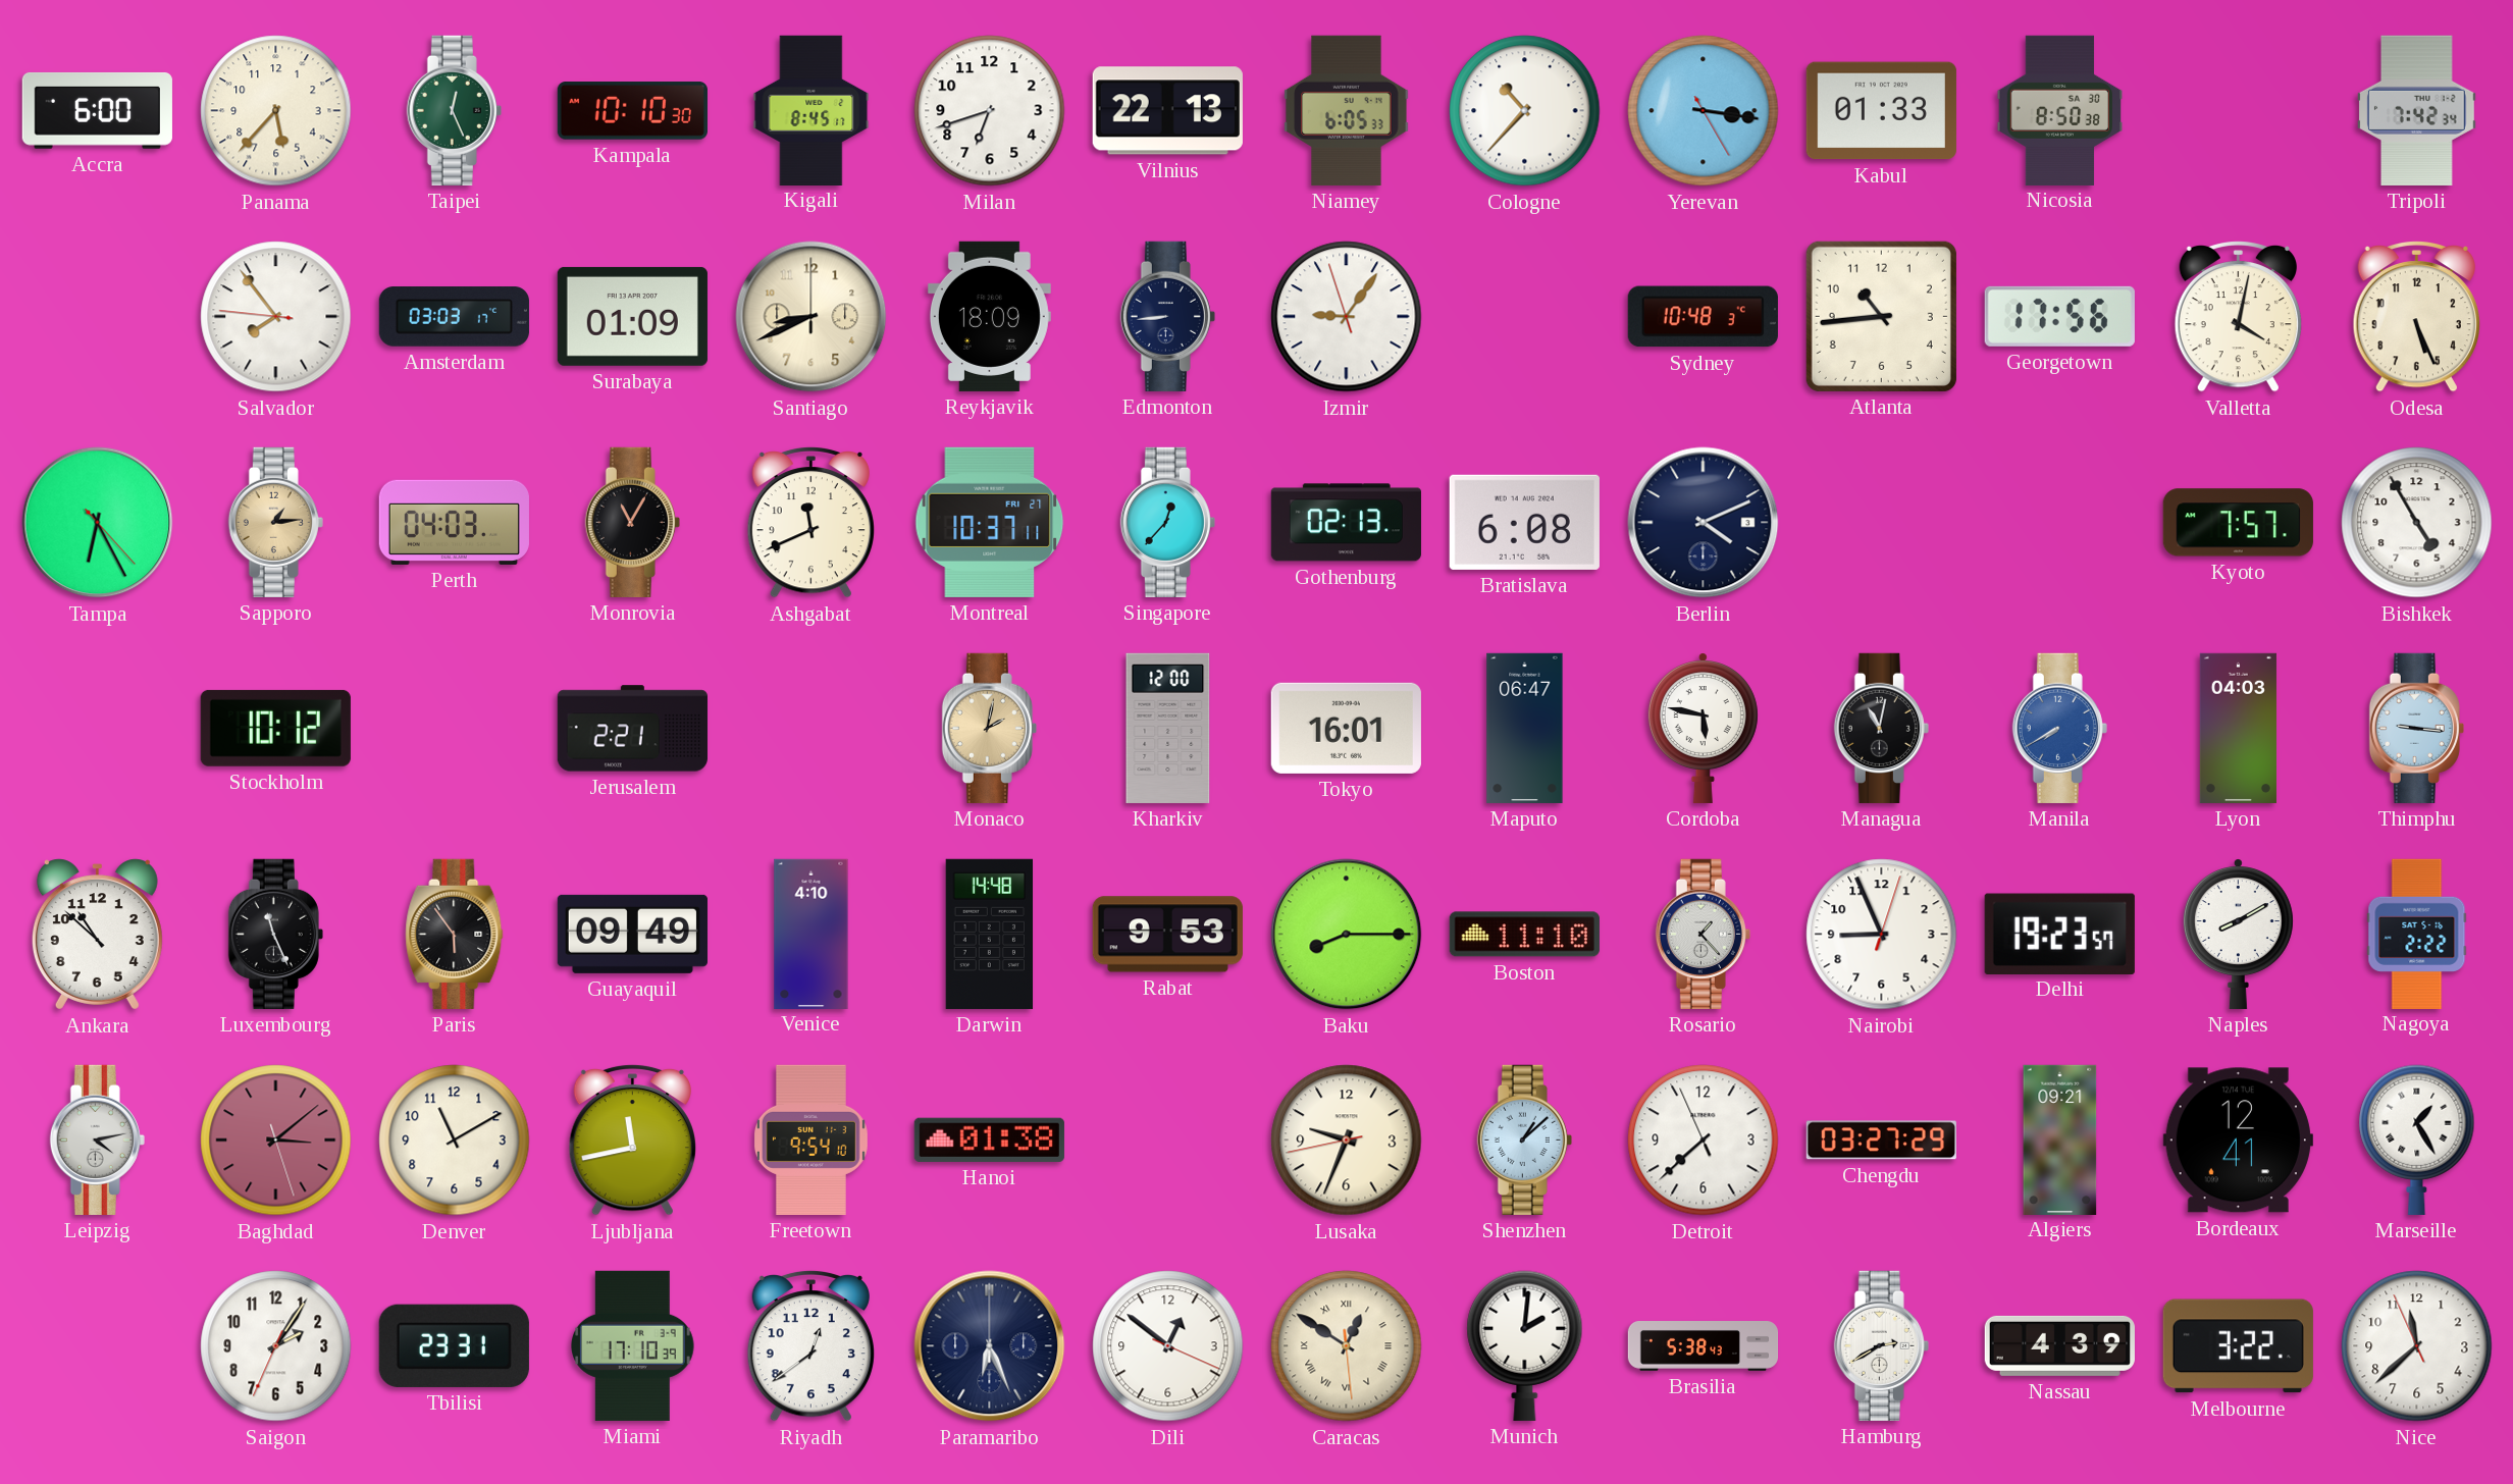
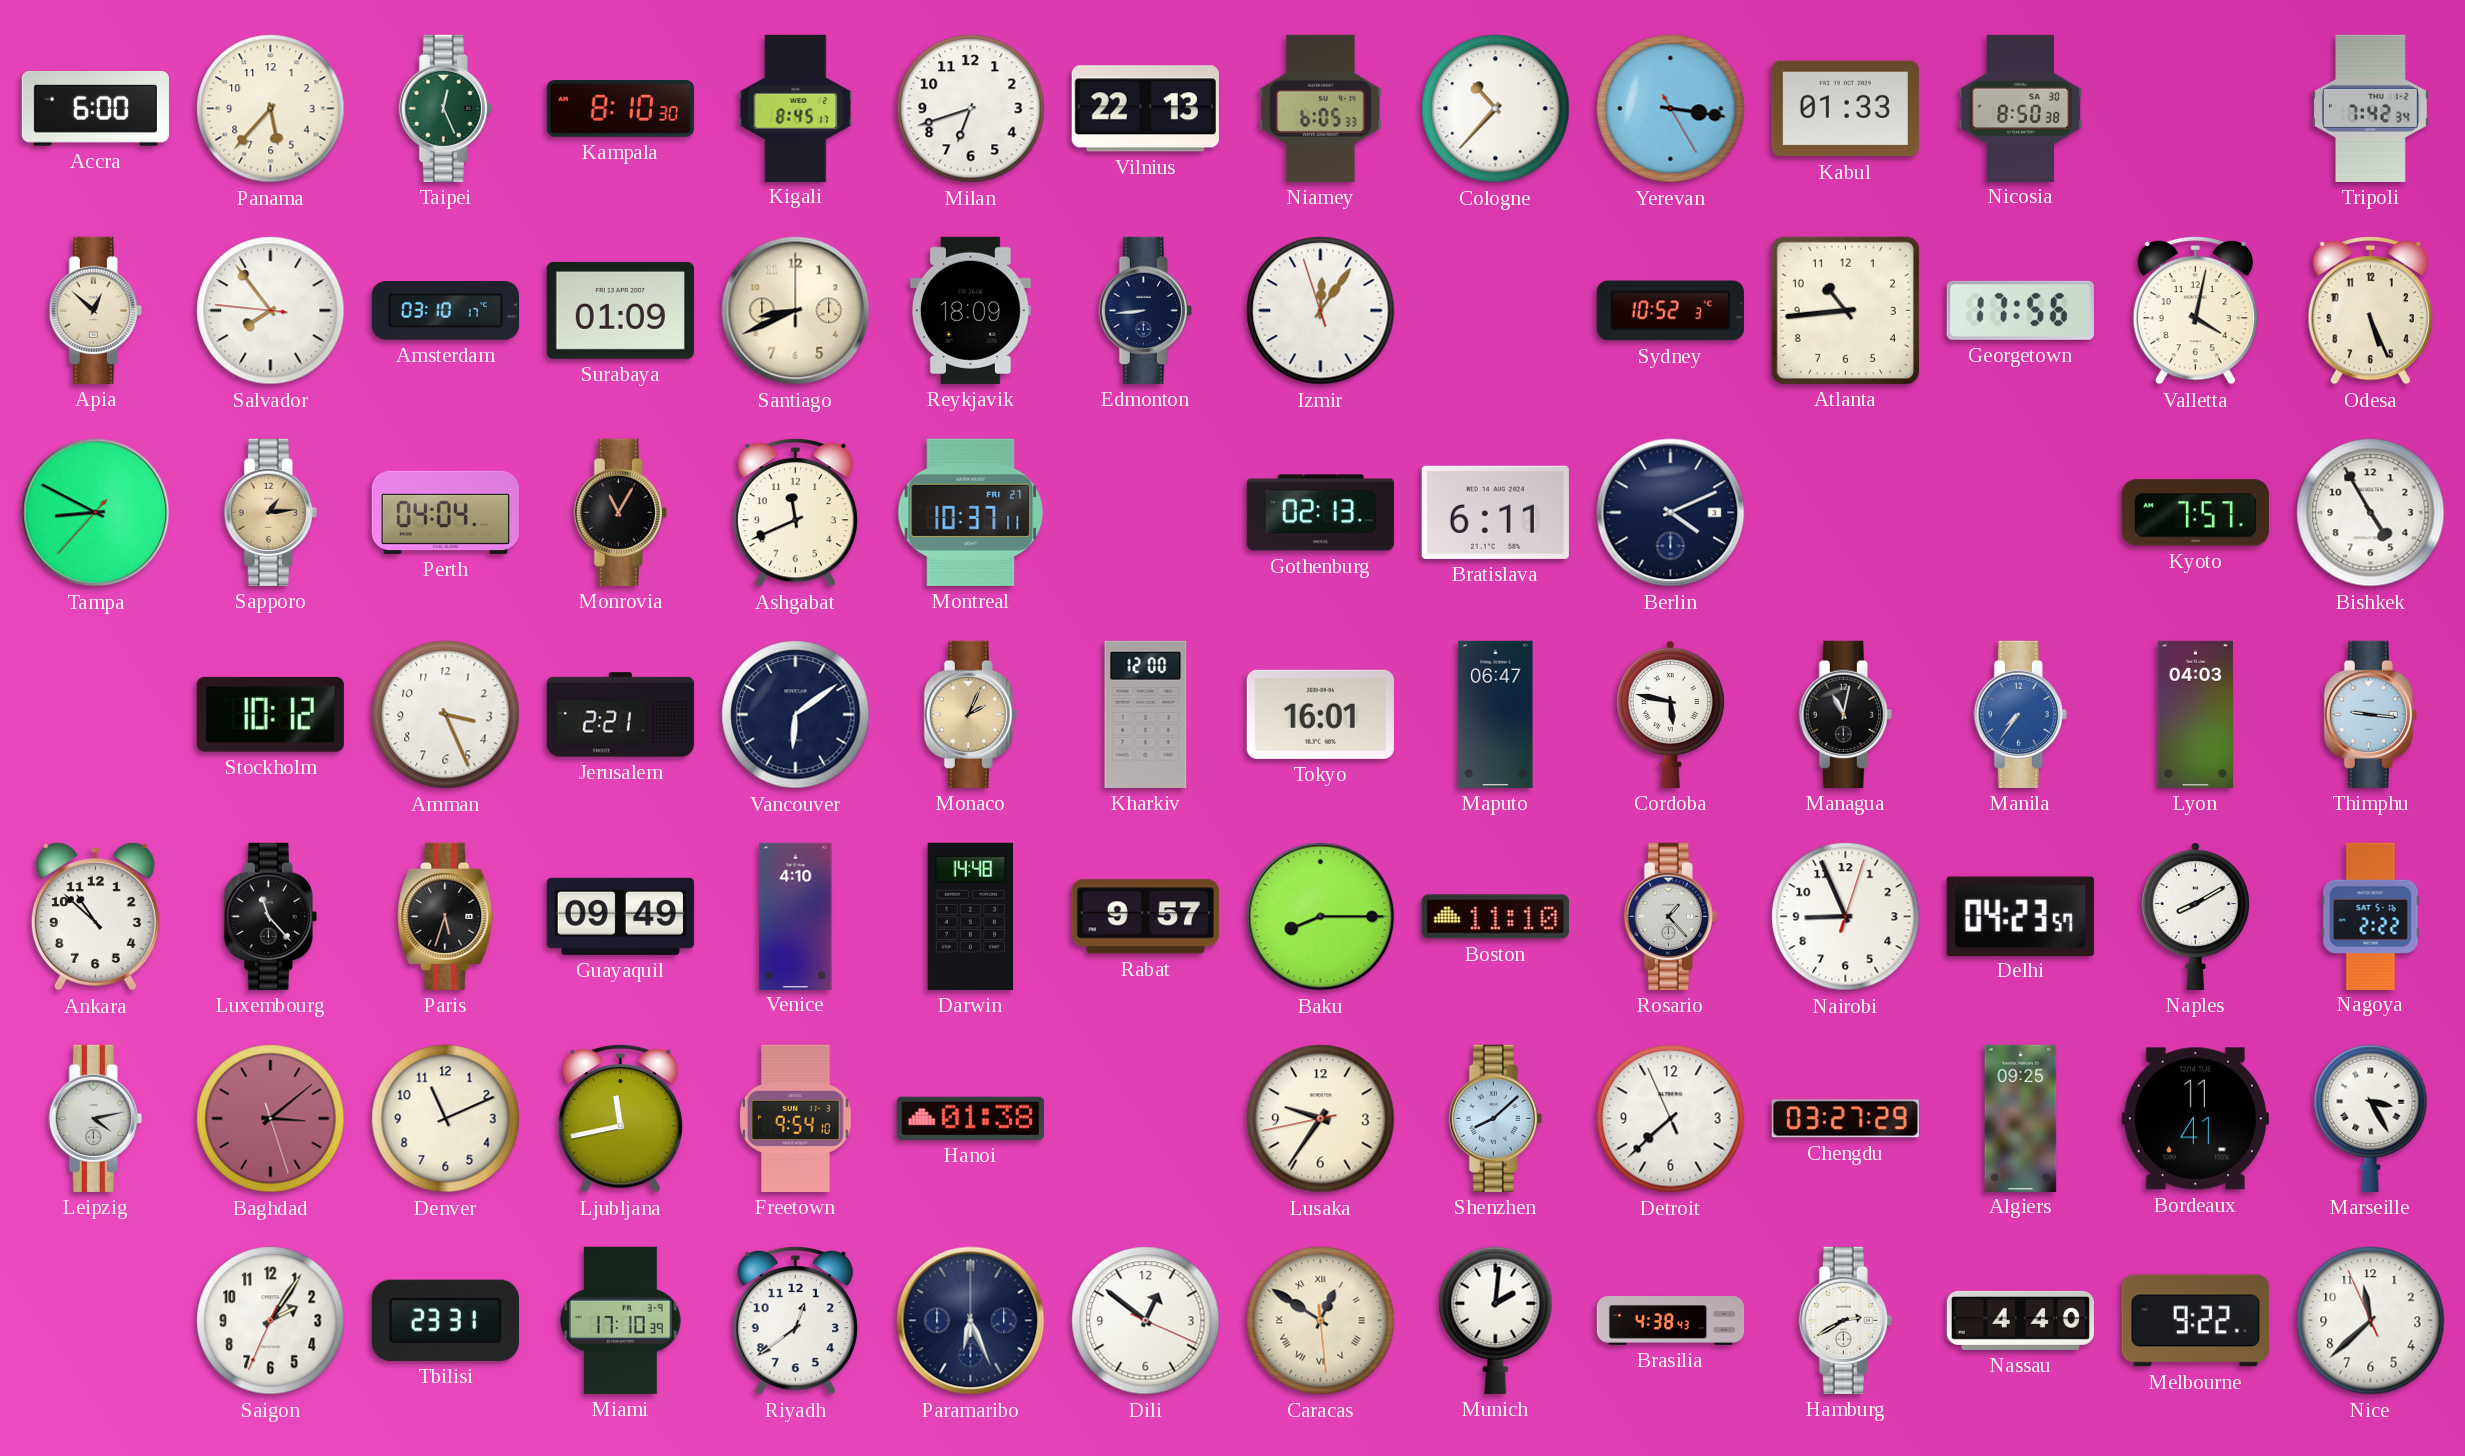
Kampala: 10:10 -> 8:10 (620, 109)
Apia: none -> 12:52 (95, 310)
Amsterdam: 03:03 -> 03:10 (445, 311)
Izmir: 9:05 -> 12:05 (1321, 311)
Sydney: 10:48 -> 10:52 (1670, 311)
Tampa: 6:25 -> 8:49 (96, 513)
Perth: 04:03 -> 04:04 (445, 512)
Singapore: 12:37 -> none (1167, 522)
Bratislava: 6:08 -> 6:11 (1495, 512)
Amman: none -> 3:26 (446, 715)
Vancouver: none -> 6:09 (796, 715)
Monaco: 2:02 -> 2:04 (970, 714)
Manila: 7:40 -> 7:36 (2020, 714)
Luxembourg: 11:26 -> 11:23 (270, 916)
Paris: 5:54 -> 5:33 (446, 916)
Rabat: 9:53 -> 9:57 (1145, 917)
Delhi: 19:23 -> 04:23 (2020, 916)
Denver: 11:10 -> 11:11 (446, 1119)
Lusaka: 9:33 -> 9:35 (1321, 1119)
Shenzhen: 1:08 -> 8:08 (1495, 1118)
Algiers: 09:21 -> 09:25 (2021, 1118)
Bordeaux: 12:41 -> 11:41 (2195, 1119)
Marseille: 1:25 -> 3:25 (2371, 1118)
Brasilia: 5:38 -> 4:38 (1671, 1321)
Nassau: 4:39 -> 4:40 (2020, 1320)
Melbourne: 3:22 -> 9:22 (2195, 1321)
